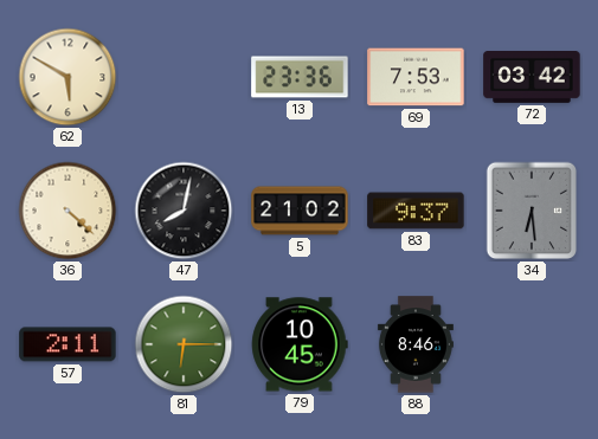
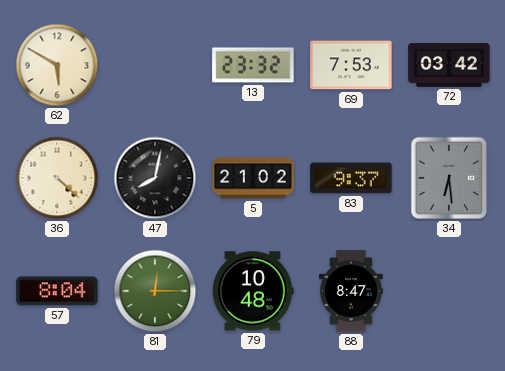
13: 23:36 -> 23:32 (253, 65)
57: 2:11 -> 8:04 (57, 291)
81: 6:15 -> 12:15 (155, 291)
79: 10:45 -> 10:48 (253, 291)
88: 8:46 -> 8:47 (351, 291)
